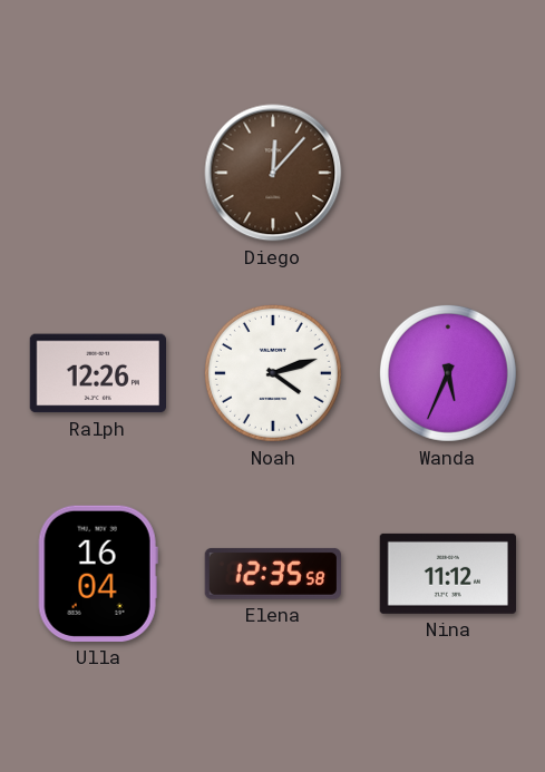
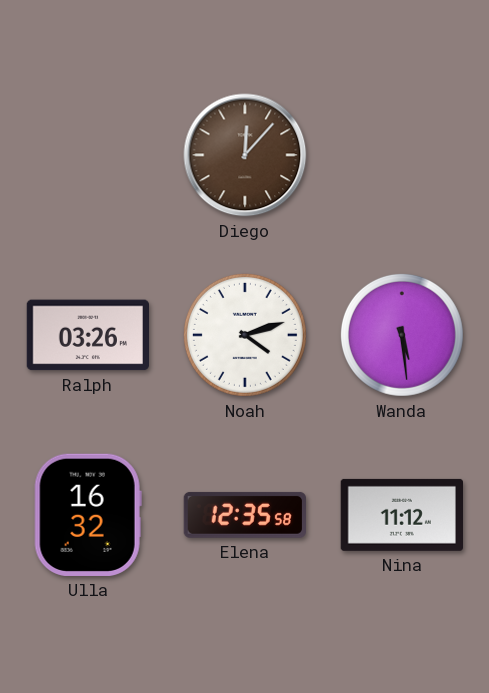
Ralph: 12:26 -> 03:26 (87, 335)
Wanda: 5:34 -> 5:29 (402, 335)
Ulla: 16:04 -> 16:32 (88, 515)
